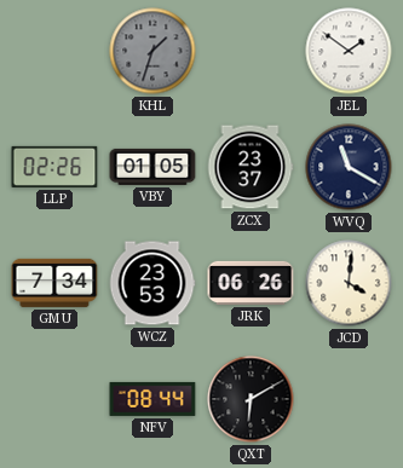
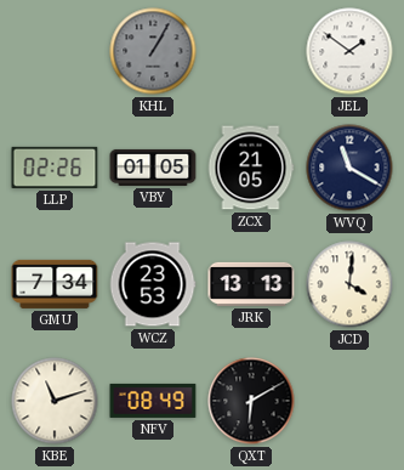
KHL: 1:33 -> 1:05 (153, 51)
ZCX: 23:37 -> 21:05 (251, 168)
JRK: 06:26 -> 13:13 (251, 284)
KBE: none -> 11:12 (55, 401)
NFV: 08:44 -> 08:49 (153, 401)
